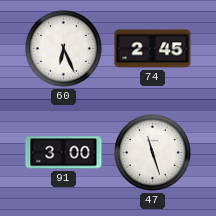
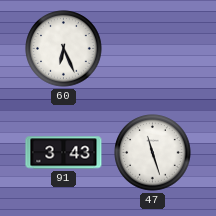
74: 2:45 -> none (153, 49)
91: 3:00 -> 3:43 (64, 153)
